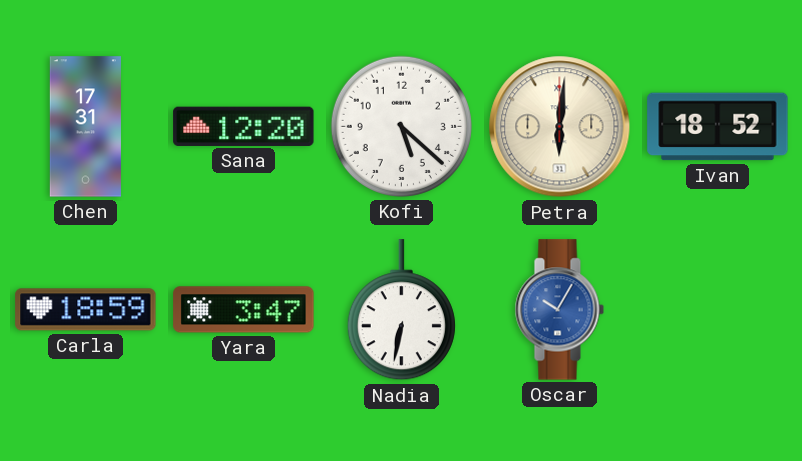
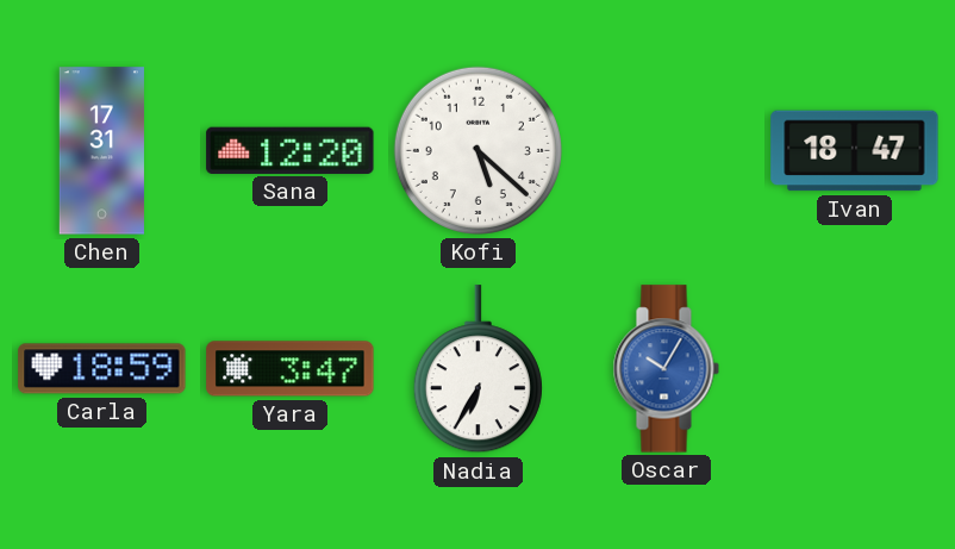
Petra: 6:01 -> none (560, 127)
Ivan: 18:52 -> 18:47 (855, 151)
Nadia: 6:32 -> 6:35 (477, 369)
